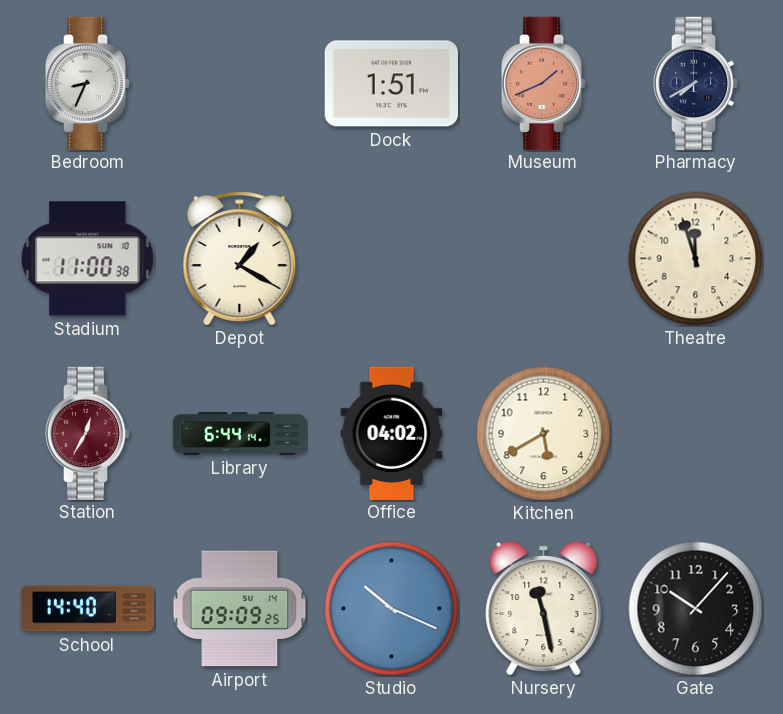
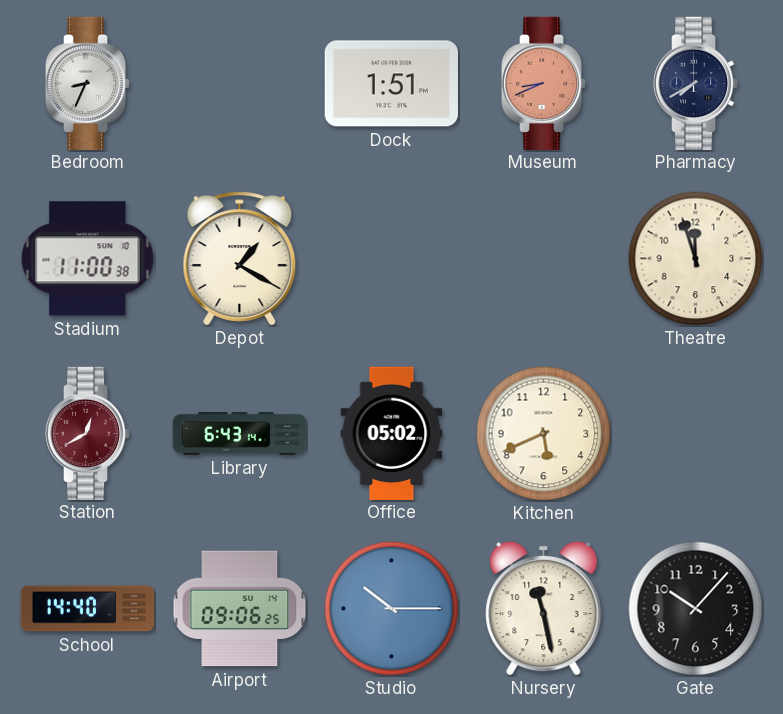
Museum: 1:41 -> 8:41 (544, 83)
Station: 12:35 -> 12:40 (88, 433)
Library: 6:44 -> 6:43 (240, 434)
Office: 04:02 -> 05:02 (392, 433)
Kitchen: 5:40 -> 5:41 (544, 434)
Airport: 09:09 -> 09:06 (240, 609)
Studio: 10:19 -> 10:15 (392, 609)
